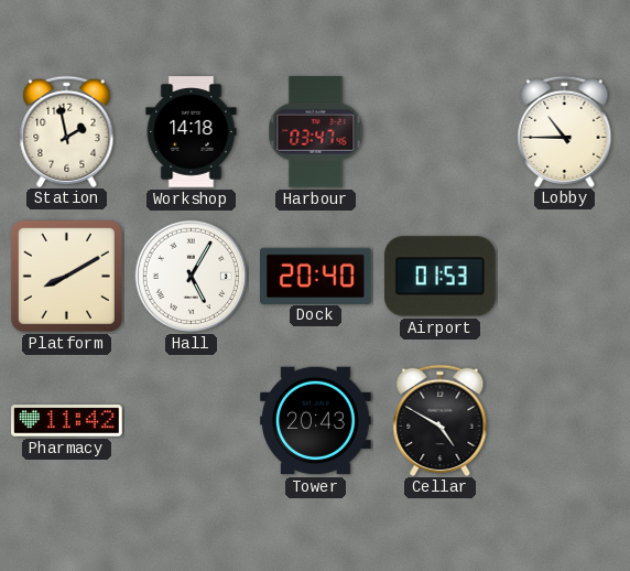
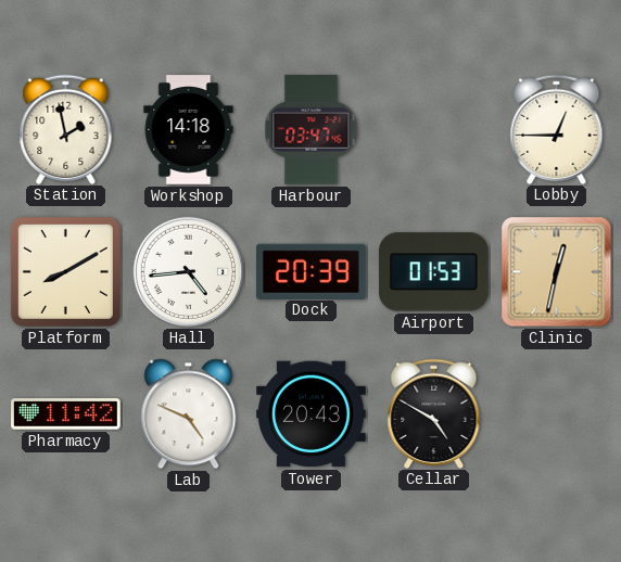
Lobby: 10:45 -> 12:45 (557, 129)
Hall: 5:05 -> 4:44 (189, 272)
Dock: 20:40 -> 20:39 (312, 271)
Clinic: none -> 12:32 (557, 272)
Lab: none -> 4:49 (189, 414)
